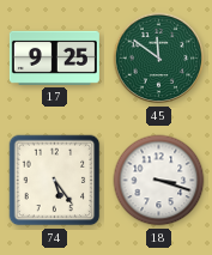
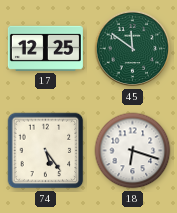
17: 9:25 -> 12:25 (45, 48)
18: 3:18 -> 6:18 (133, 151)
